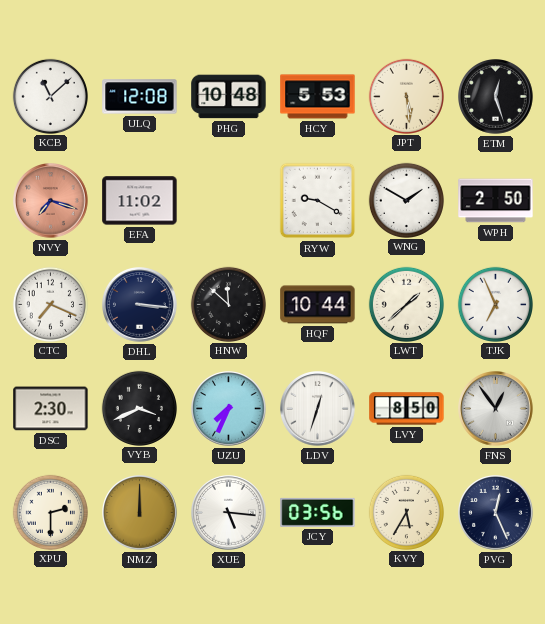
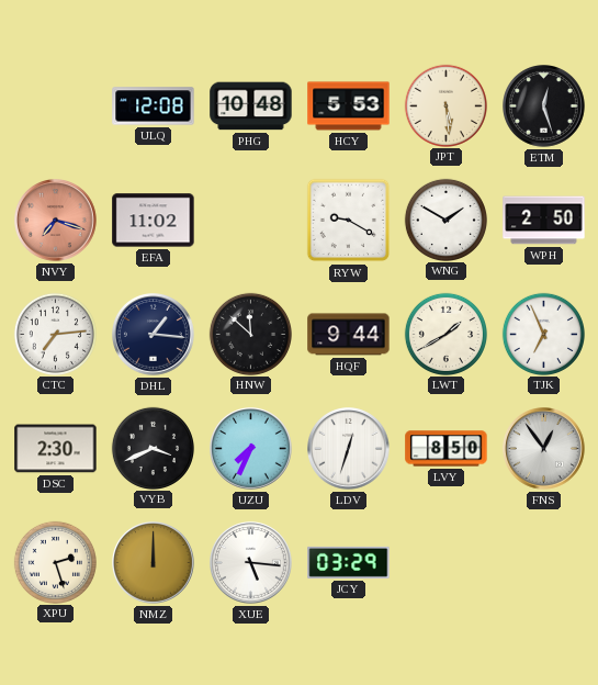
KCB: 11:08 -> none (50, 96)
CTC: 7:19 -> 7:14 (55, 334)
DHL: 3:16 -> 1:16 (154, 335)
HQF: 10:44 -> 9:44 (349, 335)
LWT: 1:38 -> 1:40 (445, 334)
XPU: 2:30 -> 2:27 (55, 562)
JCY: 03:56 -> 03:29 (349, 562)
KVY: 5:35 -> none (406, 512)
PVG: 12:26 -> none (496, 513)
